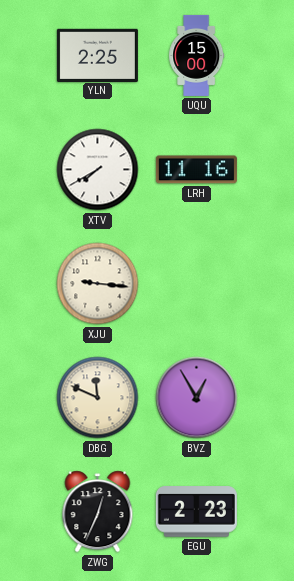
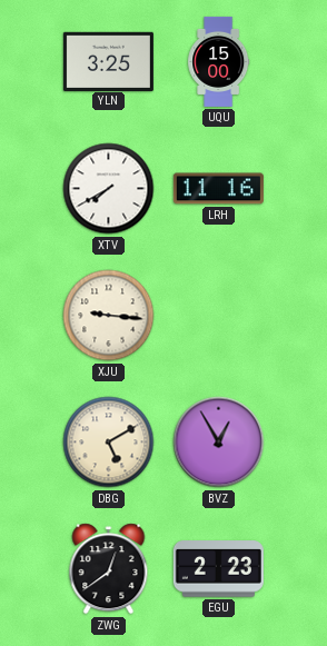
YLN: 2:25 -> 3:25 (108, 61)
DBG: 11:49 -> 5:10 (109, 443)
ZWG: 12:34 -> 12:39 (109, 569)
